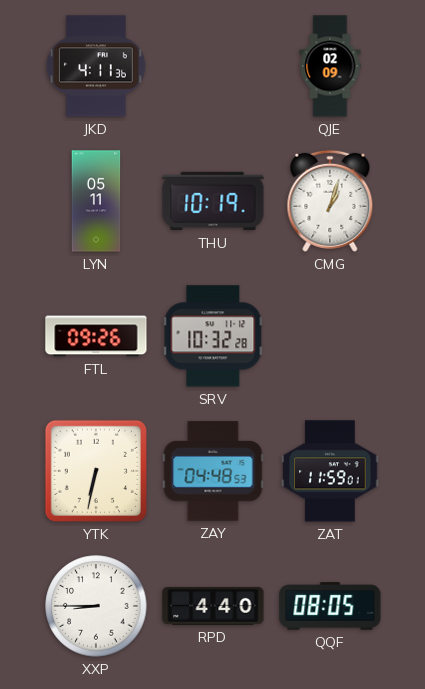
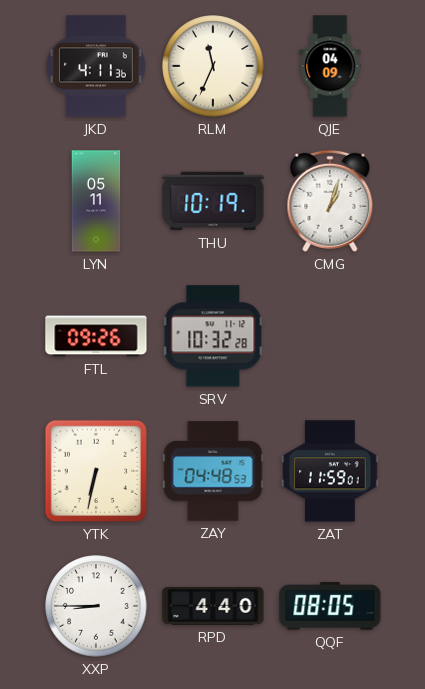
RLM: none -> 11:34 (213, 66)
QJE: 02:09 -> 04:09 (330, 66)
